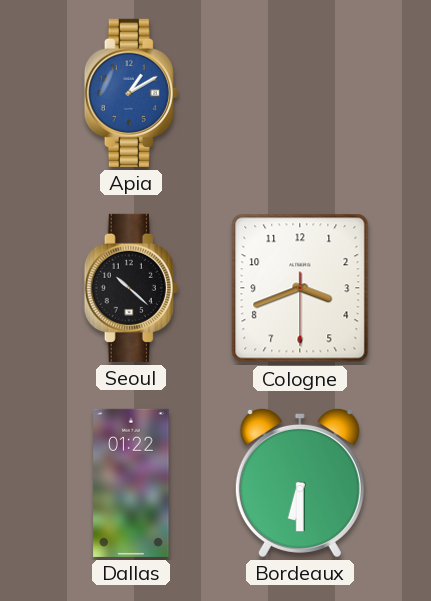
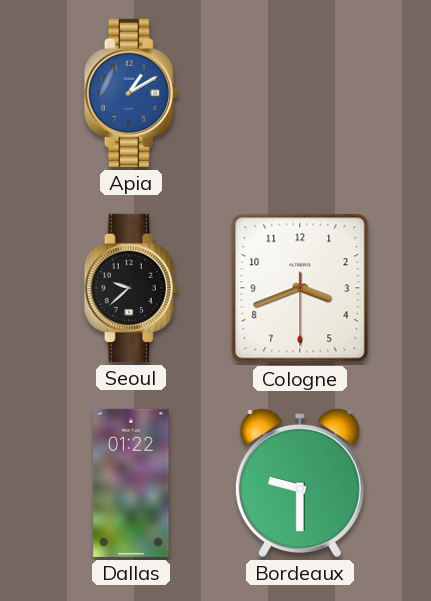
Seoul: 10:22 -> 9:38 (131, 288)
Bordeaux: 6:30 -> 9:30 (300, 482)
